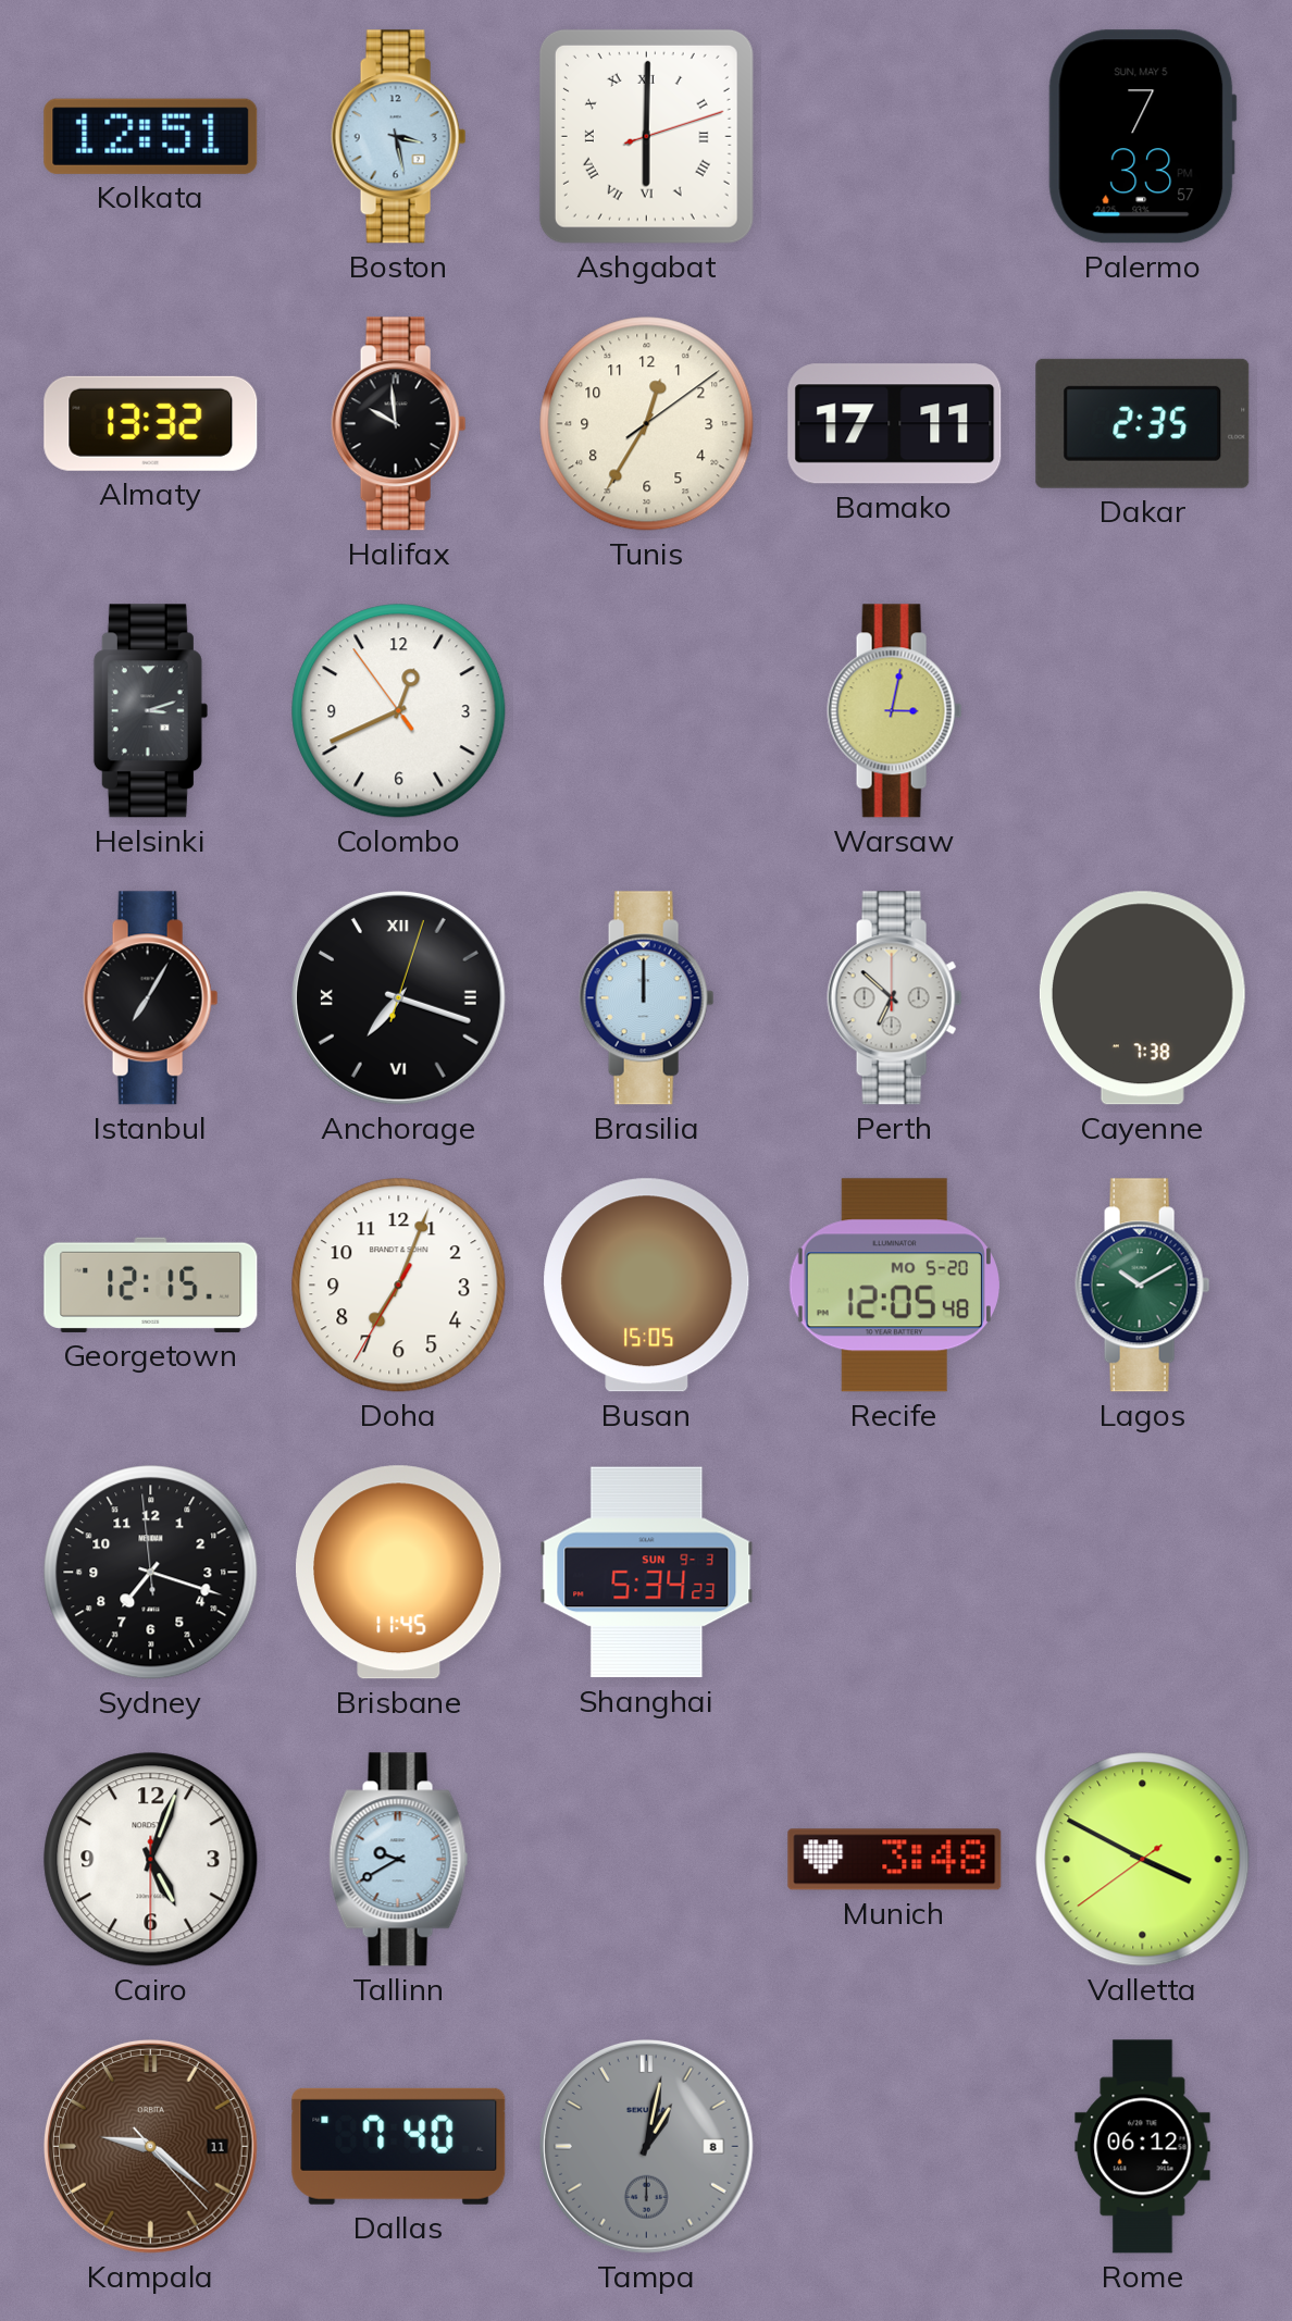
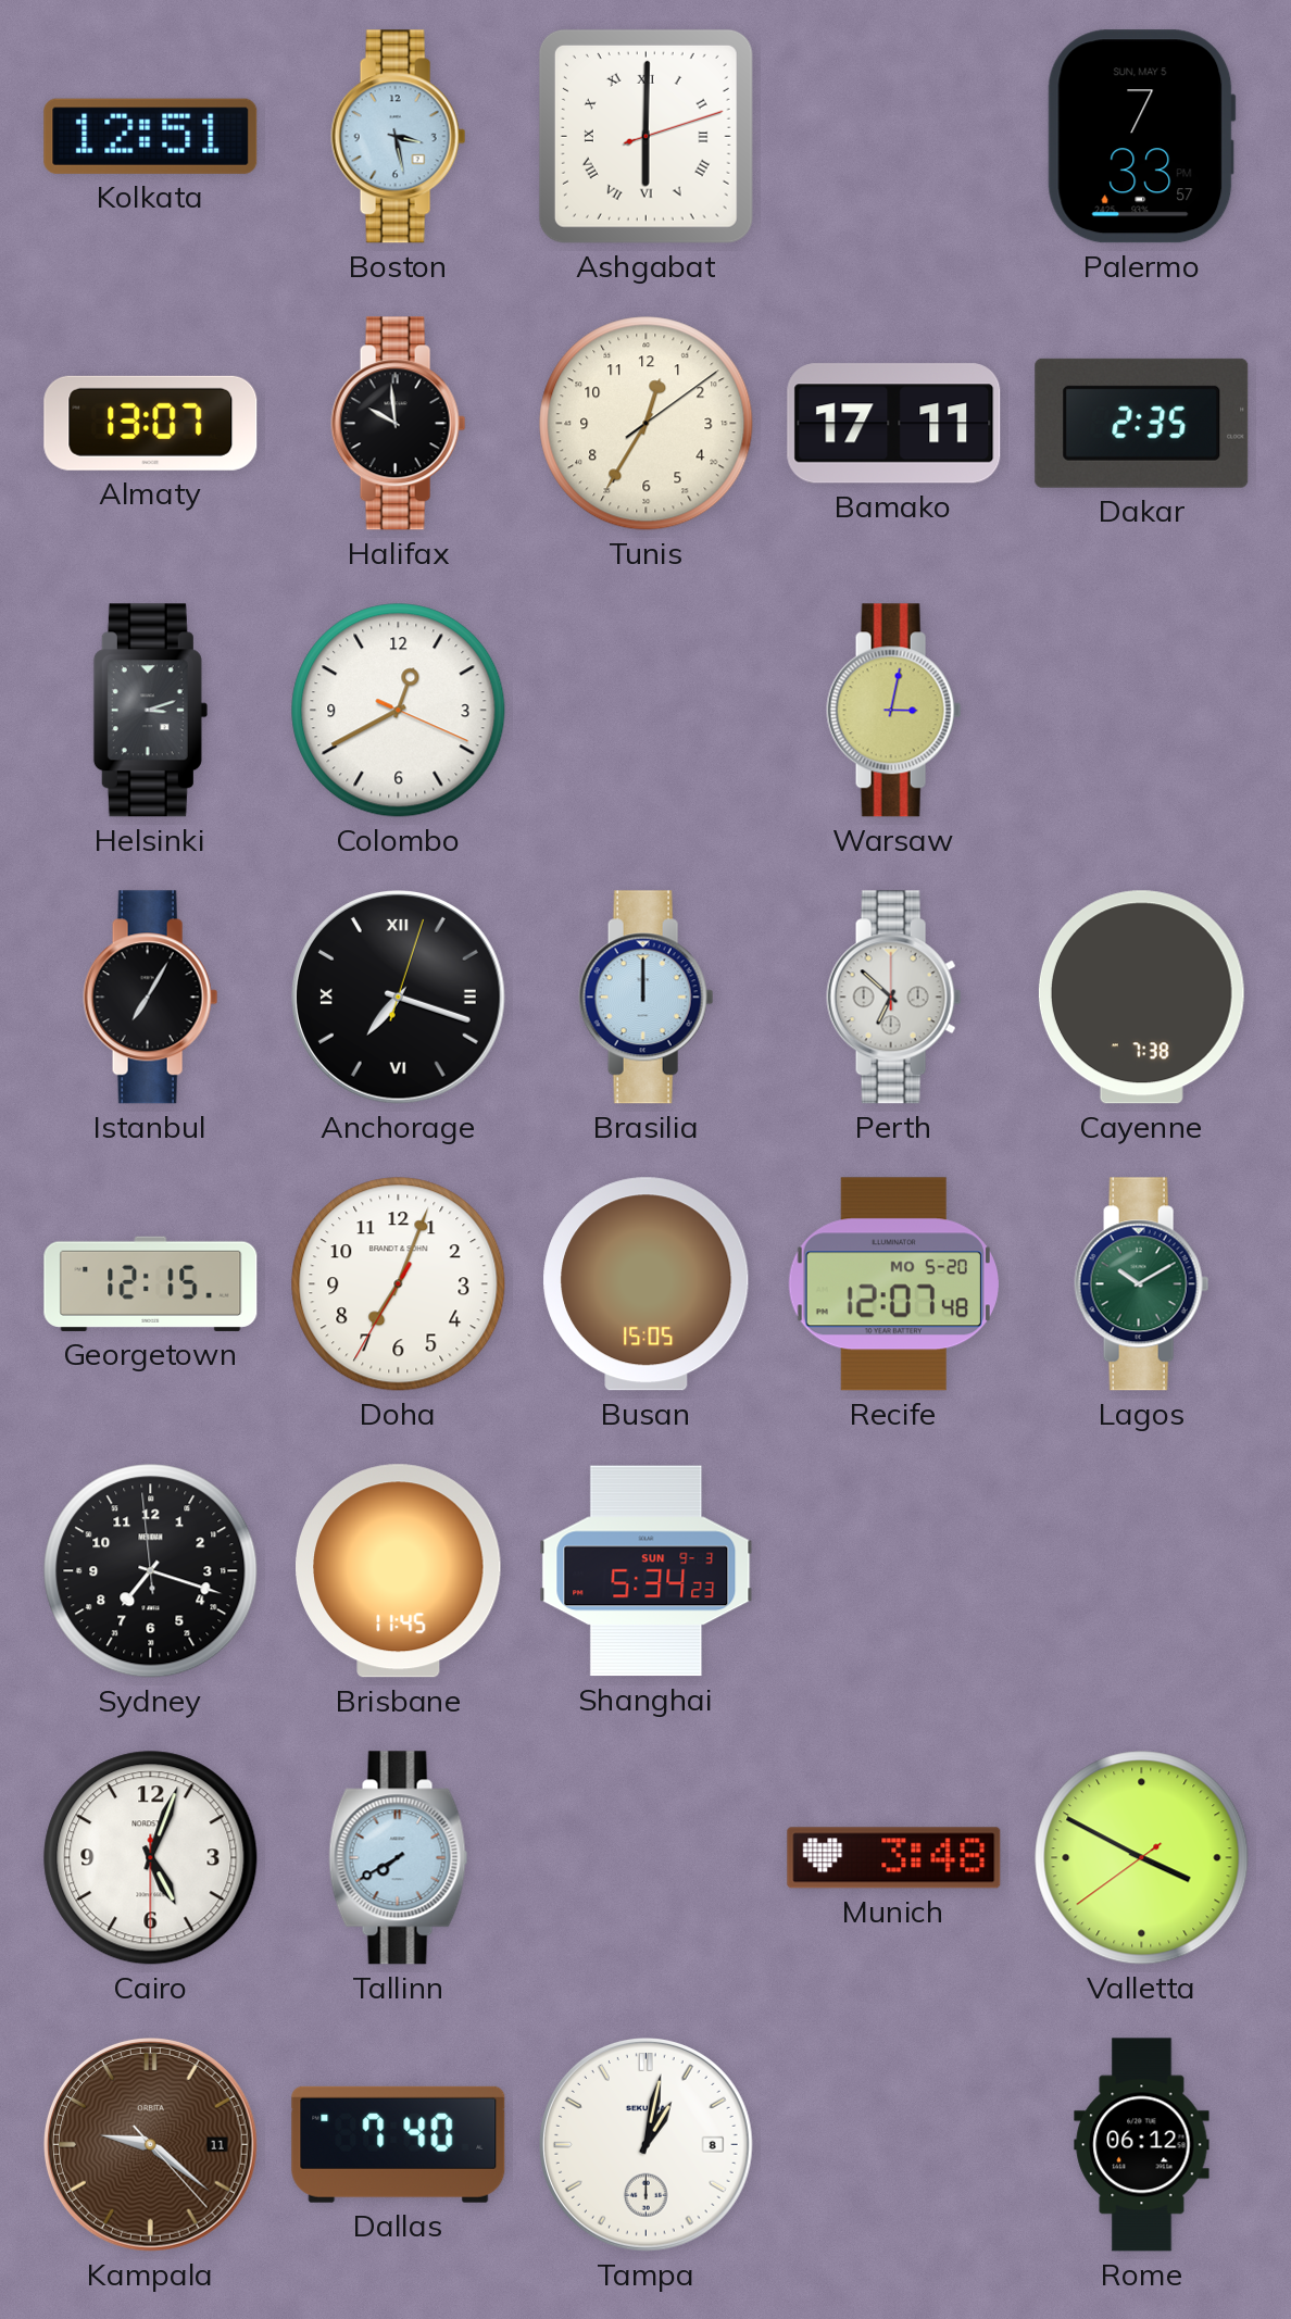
Almaty: 13:32 -> 13:07 (151, 423)
Colombo: 12:40:54 -> 12:40:19 (399, 711)
Recife: 12:05 -> 12:07 (893, 1284)
Tallinn: 9:40 -> 7:40 (399, 1858)
Tampa dial: grey -> white (647, 2145)
